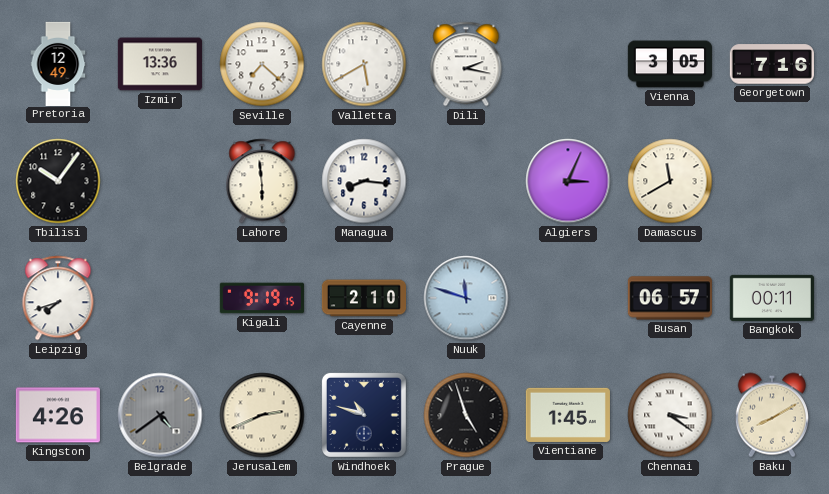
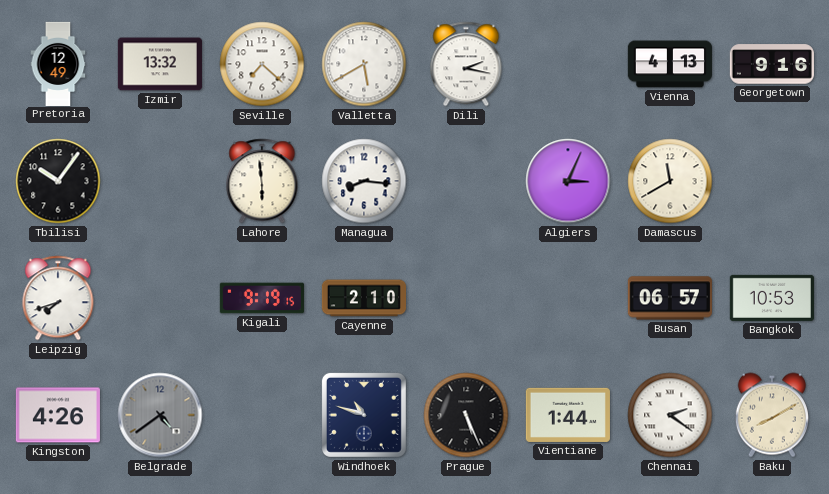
Izmir: 13:36 -> 13:32 (160, 64)
Vienna: 3:05 -> 4:13 (670, 64)
Georgetown: 7:16 -> 9:16 (772, 64)
Nuuk: 11:48 -> none (466, 298)
Bangkok: 00:11 -> 10:53 (772, 298)
Jerusalem: 2:41 -> none (262, 415)
Prague: 4:57 -> 5:26 (466, 415)
Vientiane: 1:45 -> 1:44 (568, 415)
Chennai: 3:21 -> 2:21 (670, 415)
